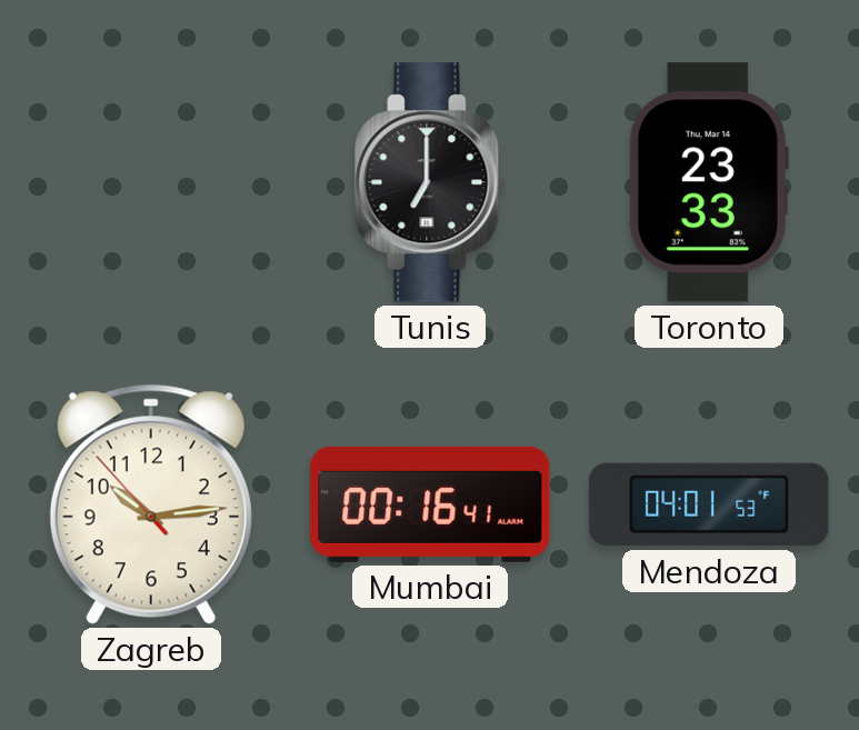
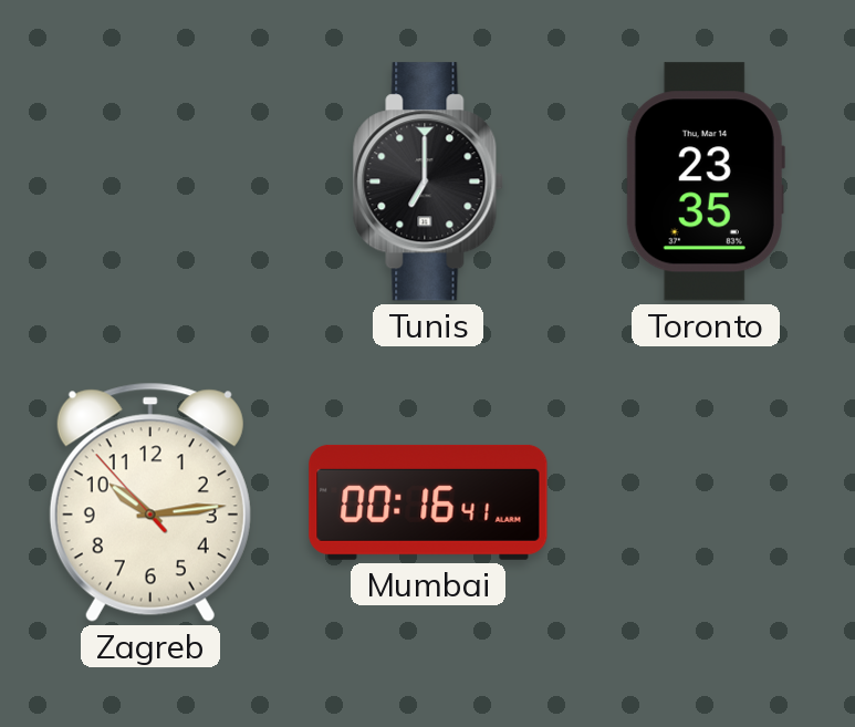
Toronto: 23:33 -> 23:35 (706, 181)
Mendoza: 04:01 -> none (709, 504)
